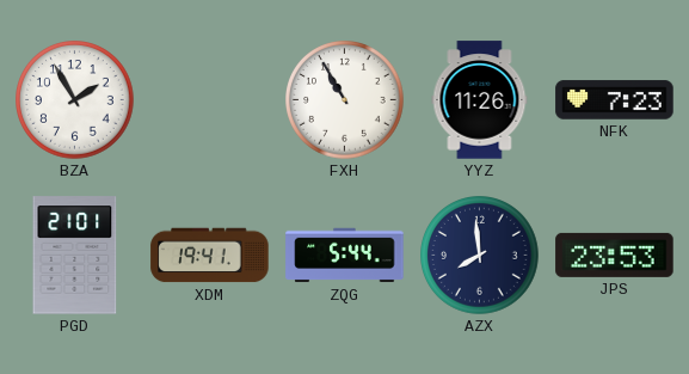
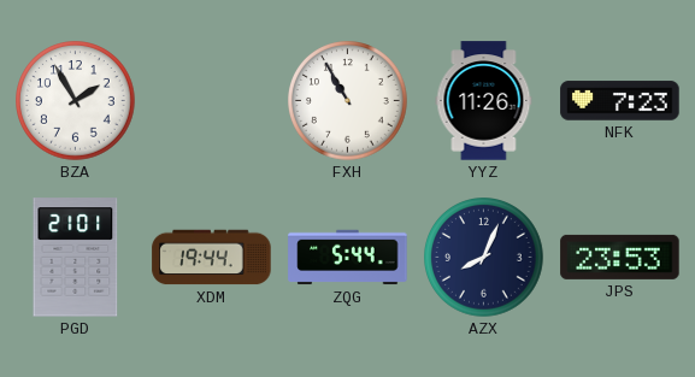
XDM: 19:41 -> 19:44 (212, 258)
AZX: 7:59 -> 8:04 (484, 258)
